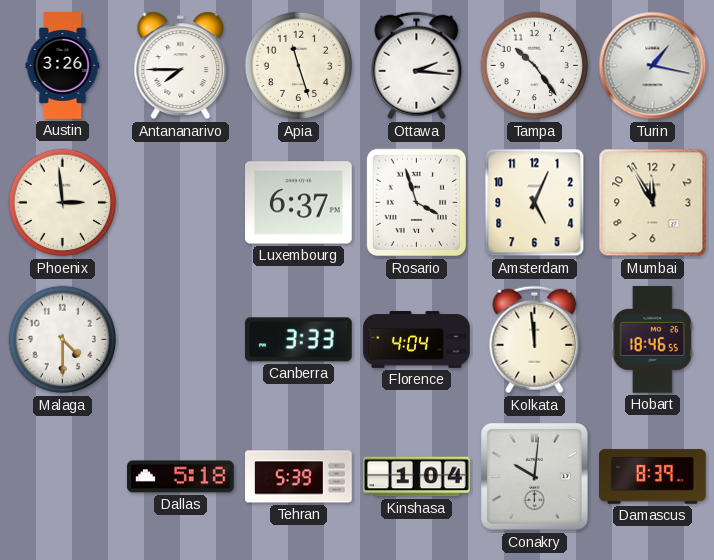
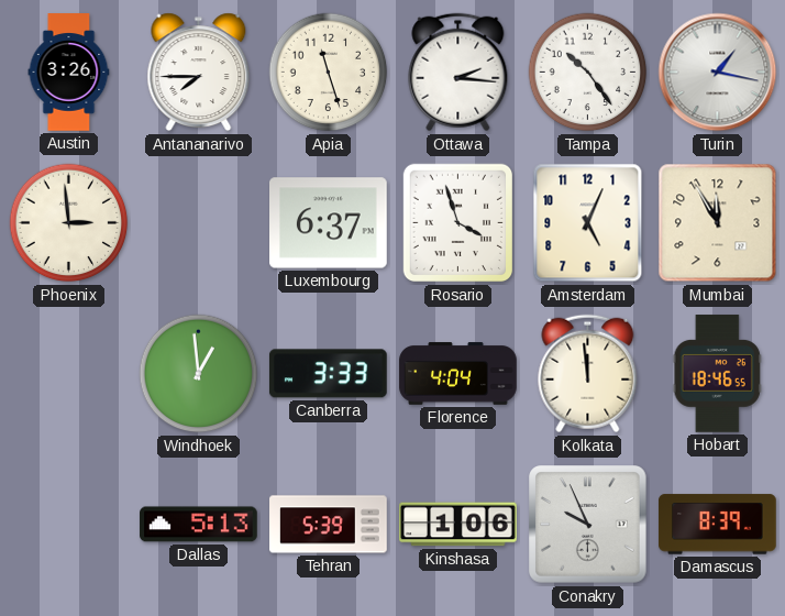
Malaga: 4:30 -> none (63, 340)
Windhoek: none -> 12:59 (199, 374)
Dallas: 5:18 -> 5:13 (199, 525)
Kinshasa: 1:04 -> 1:06 (458, 525)
Conakry: 10:01 -> 9:56 (588, 525)
